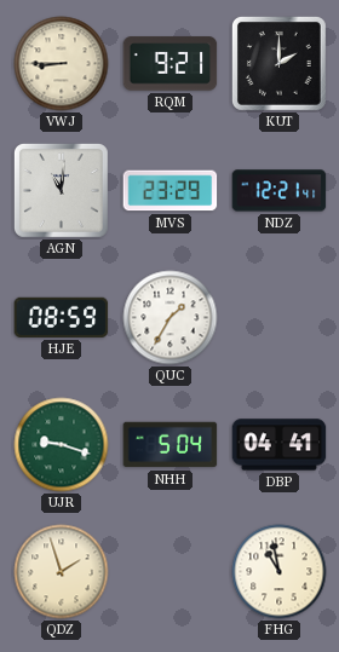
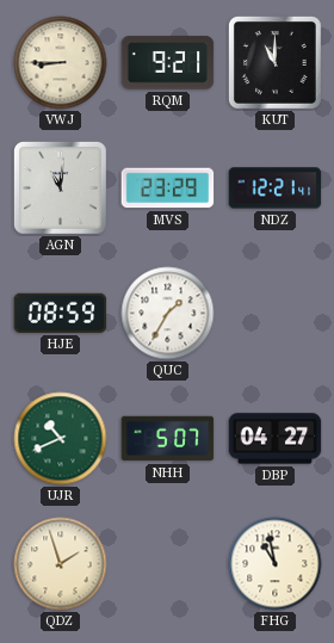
KUT: 2:00 -> 11:00 (274, 62)
UJR: 9:18 -> 10:41 (61, 439)
NHH: 5:04 -> 5:07 (168, 439)
DBP: 04:41 -> 04:27 (276, 439)
